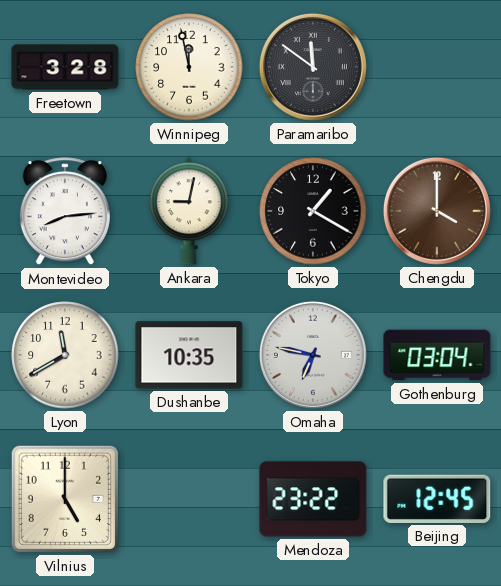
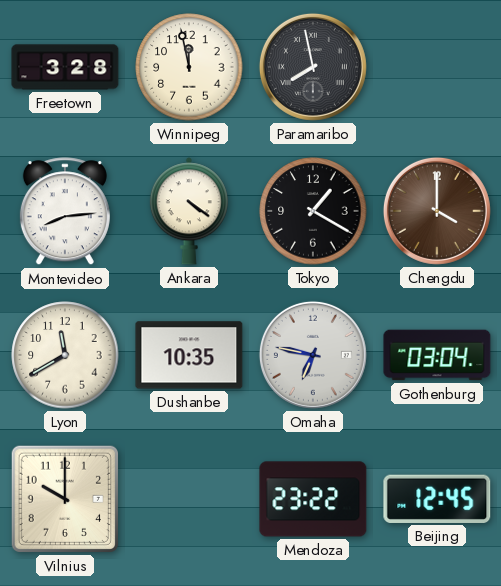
Paramaribo: 11:51 -> 7:58 (313, 67)
Ankara: 9:02 -> 4:21 (189, 211)
Vilnius: 5:00 -> 10:00 (65, 499)
